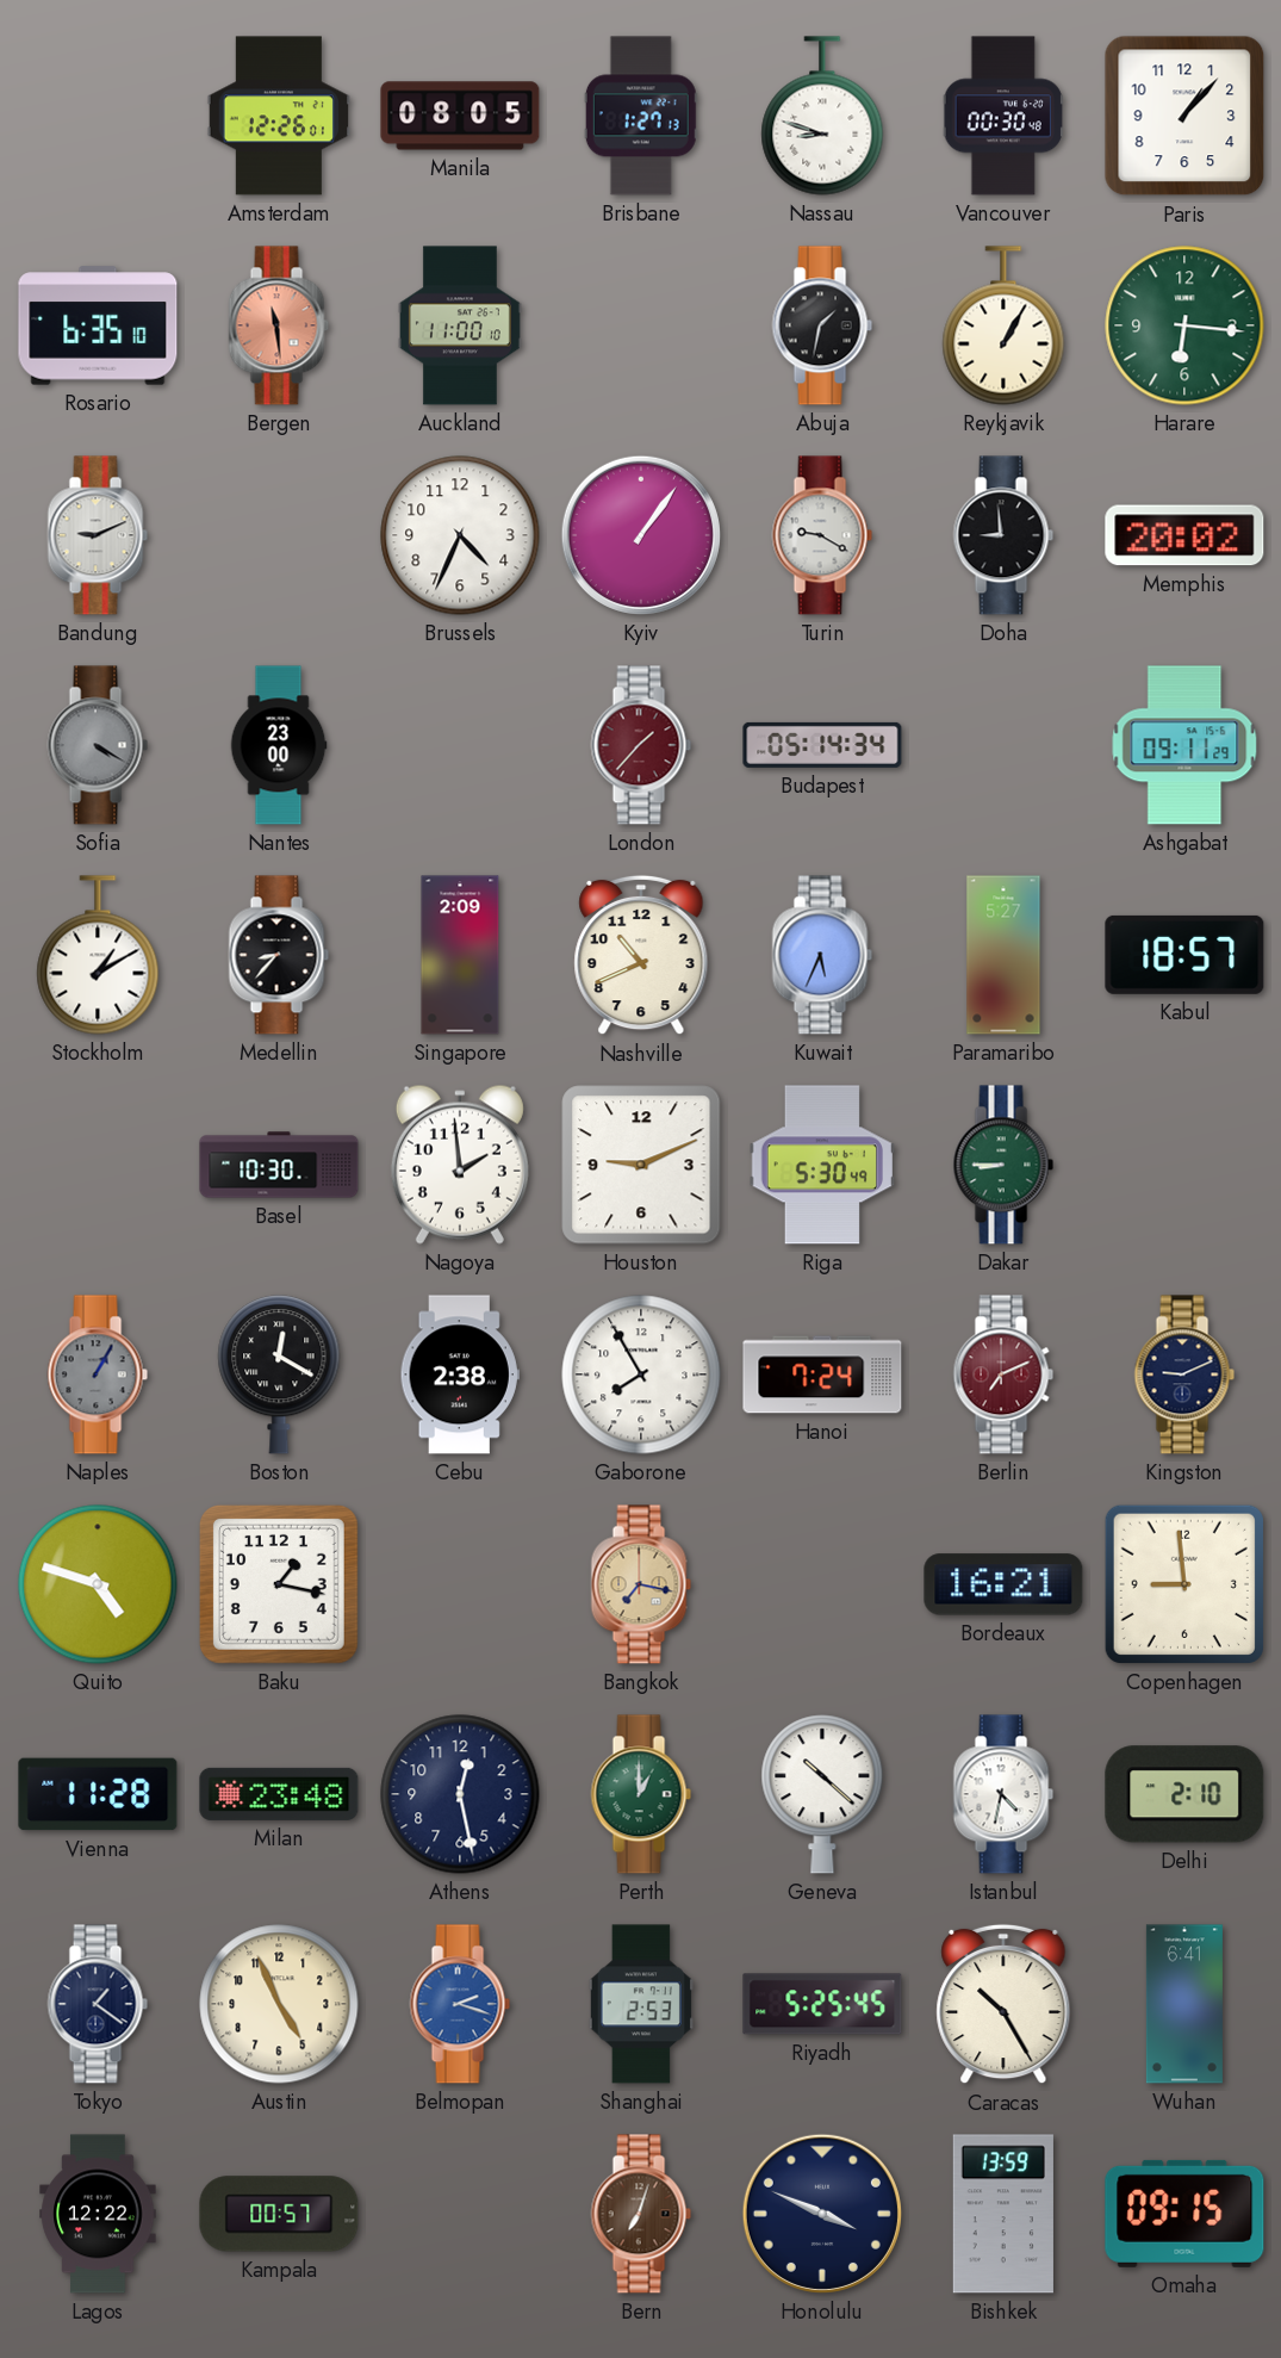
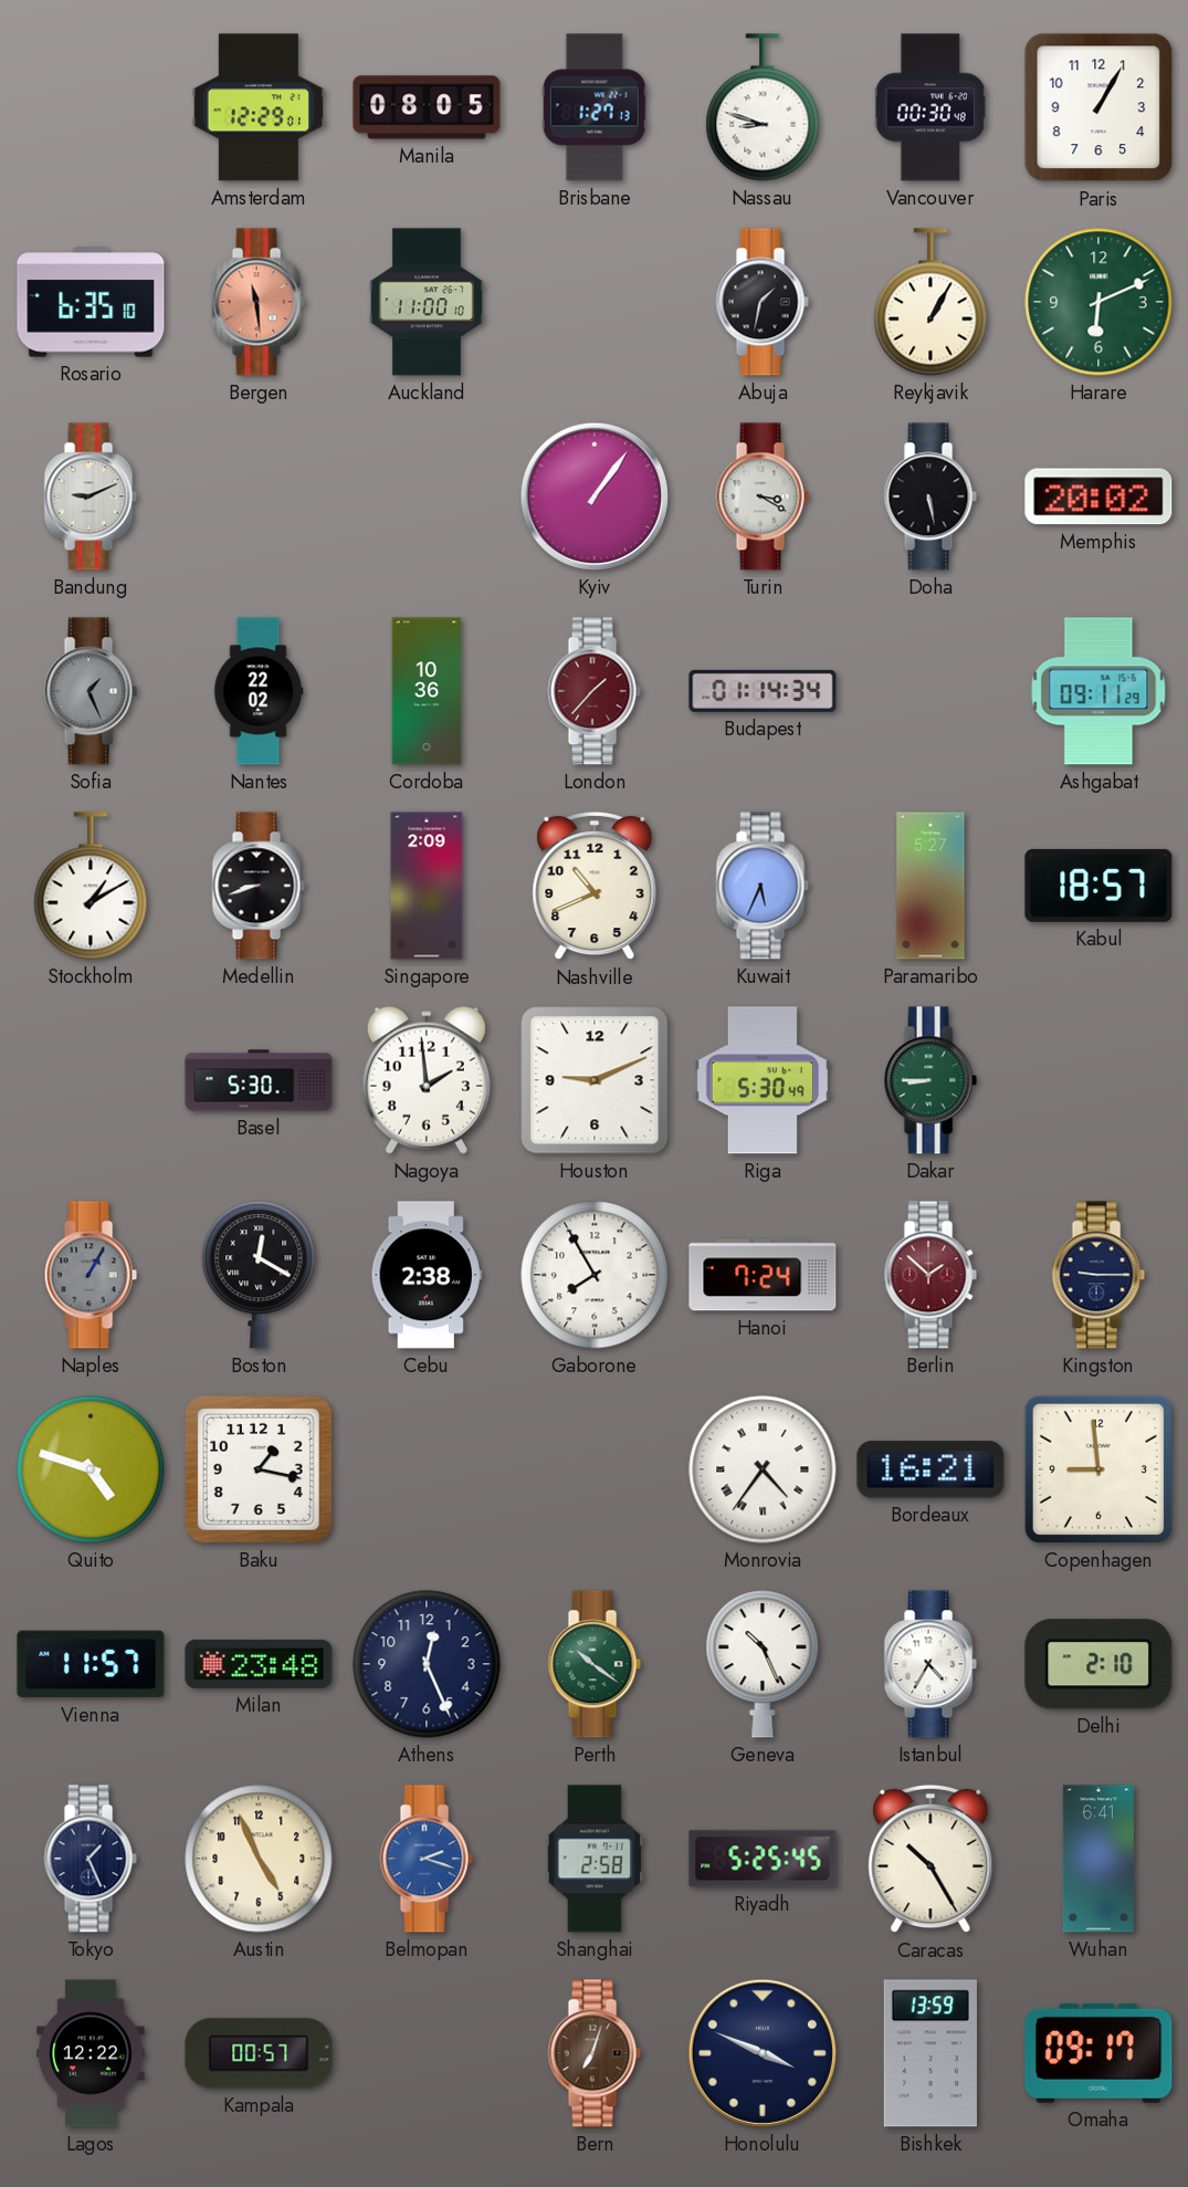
Amsterdam: 12:26 -> 12:29 (257, 107)
Paris: 1:07 -> 1:05 (1098, 107)
Harare: 6:16 -> 6:11 (1098, 302)
Brussels: 4:34 -> none (460, 535)
Turin: 9:20 -> 3:20 (763, 496)
Doha: 8:59 -> 5:28 (931, 496)
Sofia: 4:20 -> 1:26 (91, 691)
Nantes: 23:00 -> 22:02 (259, 691)
Cordoba: none -> 10:36 (427, 691)
Budapest: 05:14 -> 01:14 (763, 691)
Medellin: 8:37 -> 8:42 (259, 886)
Basel: 10:30 -> 5:30 (259, 1080)
Berlin: 7:11 -> 1:52 (931, 1275)
Kingston: 9:11 -> 9:15 (1098, 1275)
Bangkok: 7:17 -> none (641, 1584)
Monrovia: none -> 4:36 (763, 1469)
Vienna: 11:28 -> 11:57 (91, 1664)
Athens: 12:28 -> 12:26 (427, 1664)
Perth: 1:00 -> 10:21 (595, 1664)
Geneva: 10:22 -> 10:26 (763, 1664)
Istanbul: 4:32 -> 4:35 (931, 1664)
Tokyo: 1:21 -> 1:26 (91, 1859)
Shanghai: 2:53 -> 2:58 (595, 1859)
Omaha: 09:15 -> 09:17 (1098, 2053)
